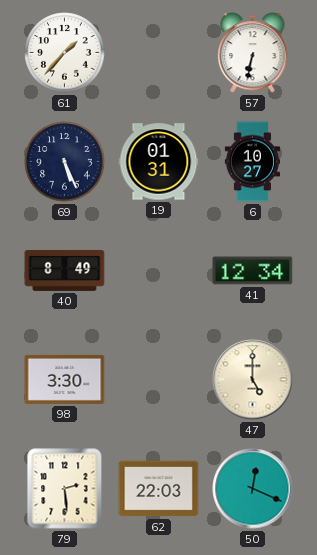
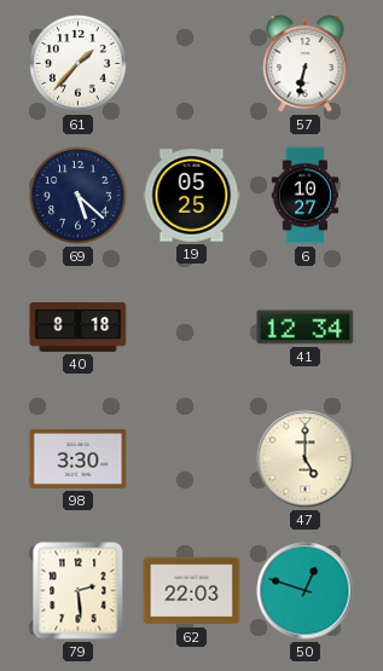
69: 5:26 -> 5:22 (79, 196)
19: 01:31 -> 05:25 (192, 196)
40: 8:49 -> 8:18 (79, 326)
50: 12:19 -> 12:48 (306, 591)
